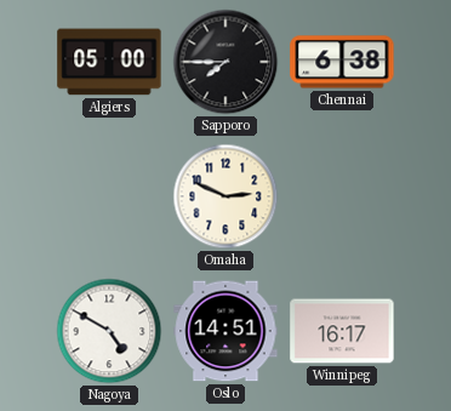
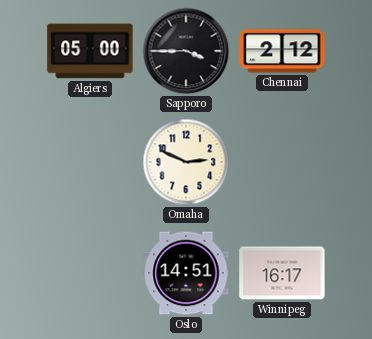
Sapporo: 7:45 -> 3:45 (186, 51)
Chennai: 6:38 -> 2:12 (282, 51)
Nagoya: 4:50 -> none (109, 331)
